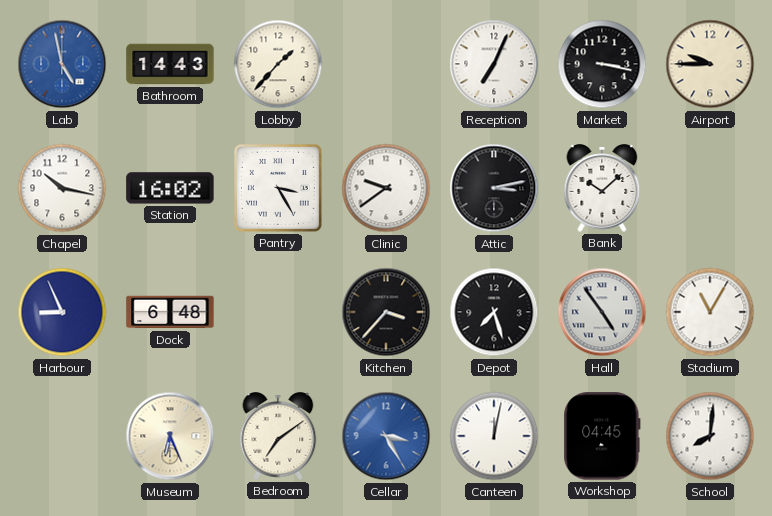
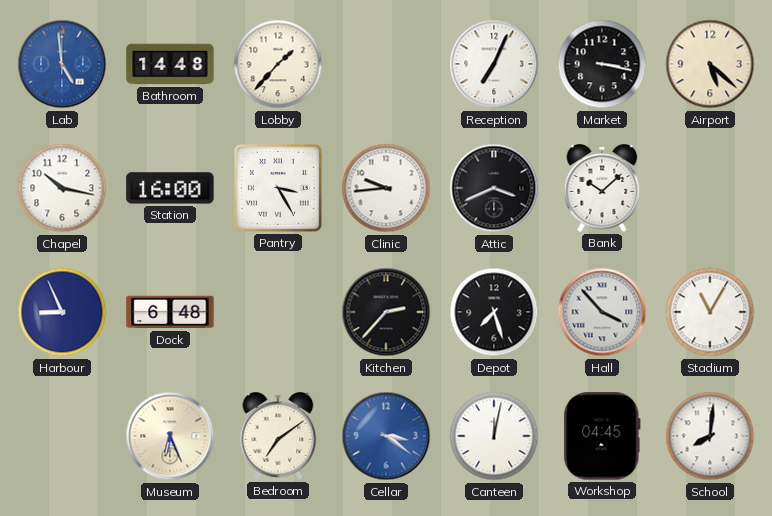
Lab: 4:58 -> 4:59 (62, 64)
Bathroom: 14:43 -> 14:48 (170, 64)
Airport: 9:45 -> 5:22 (710, 64)
Station: 16:02 -> 16:00 (170, 188)
Clinic: 9:39 -> 9:44 (386, 188)
Attic: 3:13 -> 3:41 (494, 188)
Kitchen: 3:37 -> 2:37 (386, 312)
Hall: 4:54 -> 3:53 (602, 312)
Cellar: 3:25 -> 3:21 (386, 436)
